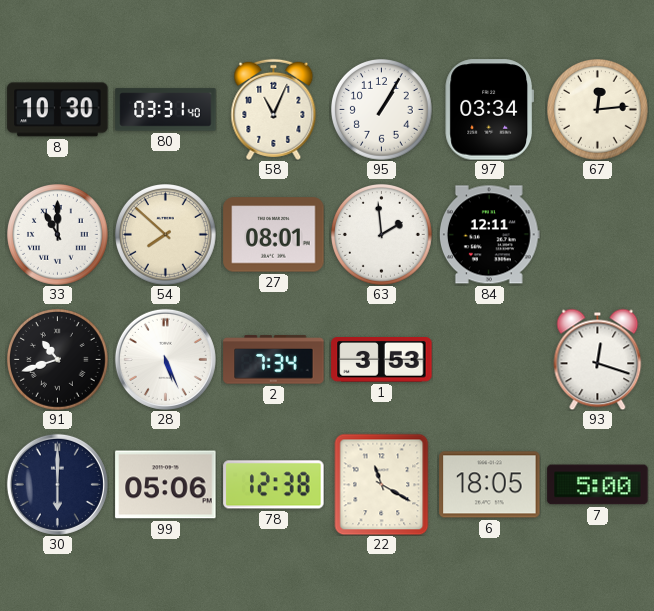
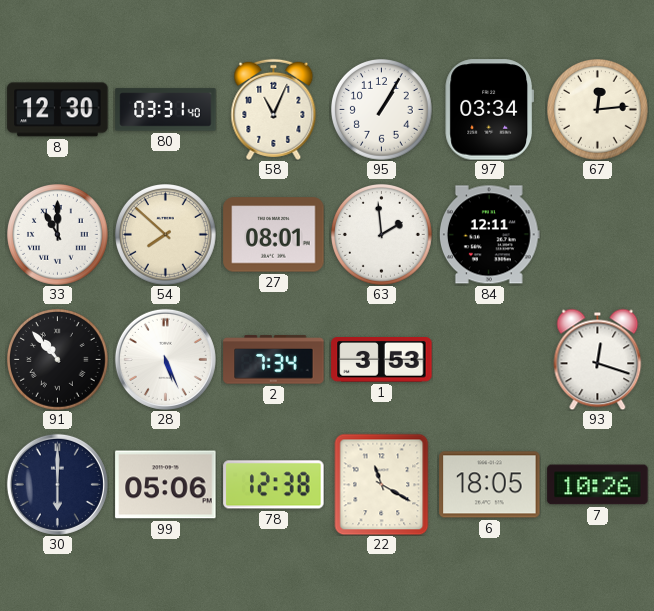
8: 10:30 -> 12:30 (58, 110)
91: 10:42 -> 10:53 (58, 360)
7: 5:00 -> 10:26 (598, 485)
